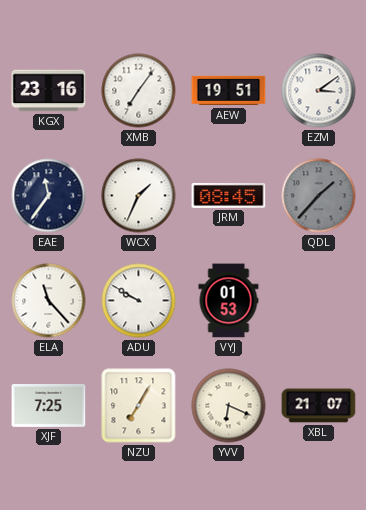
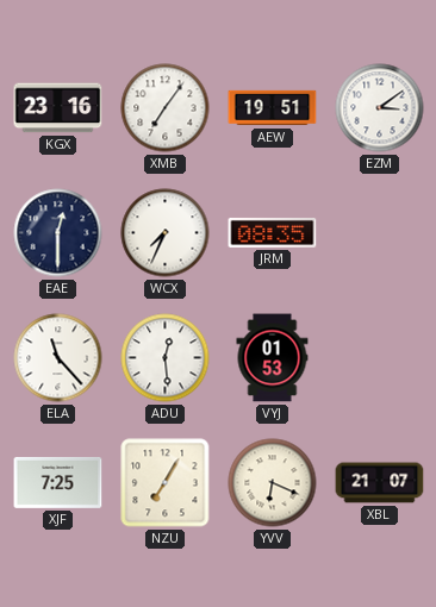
EAE: 11:36 -> 12:30 (58, 233)
WCX: 1:34 -> 7:34 (166, 233)
JRM: 08:45 -> 08:35 (273, 232)
QDL: 1:37 -> none (319, 196)
ADU: 9:50 -> 12:29 (166, 358)
